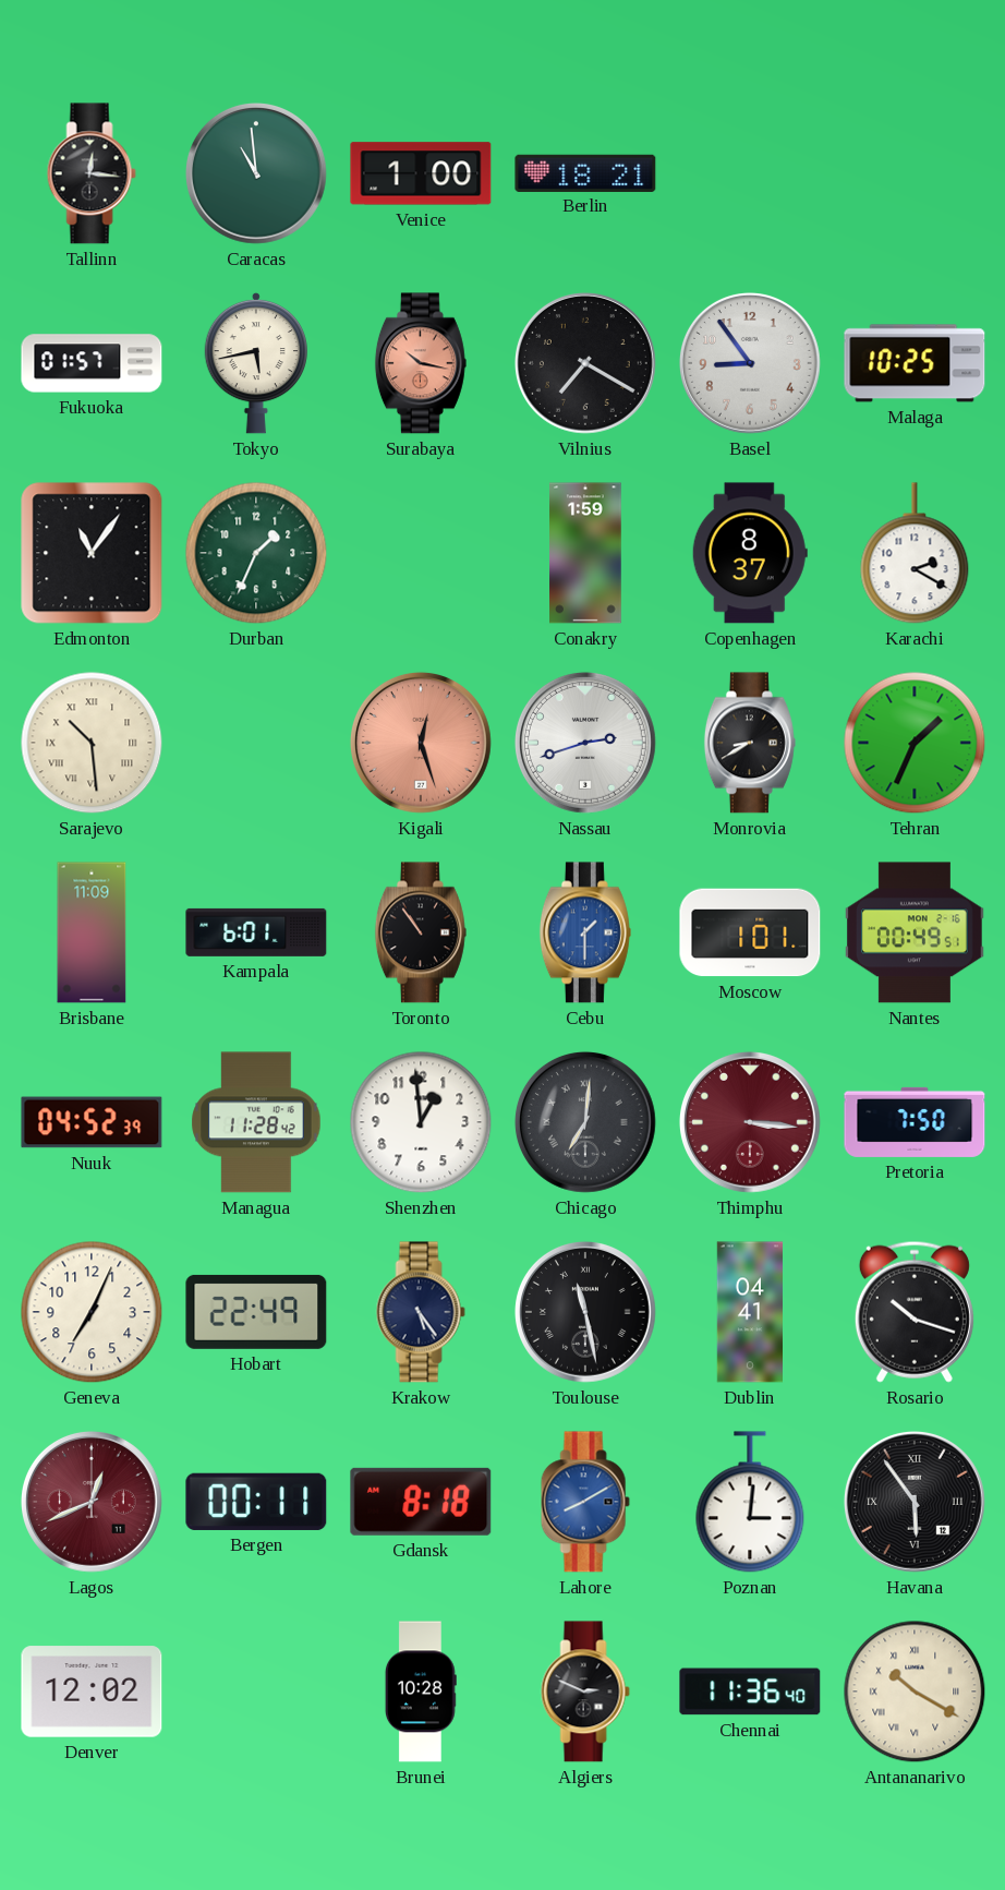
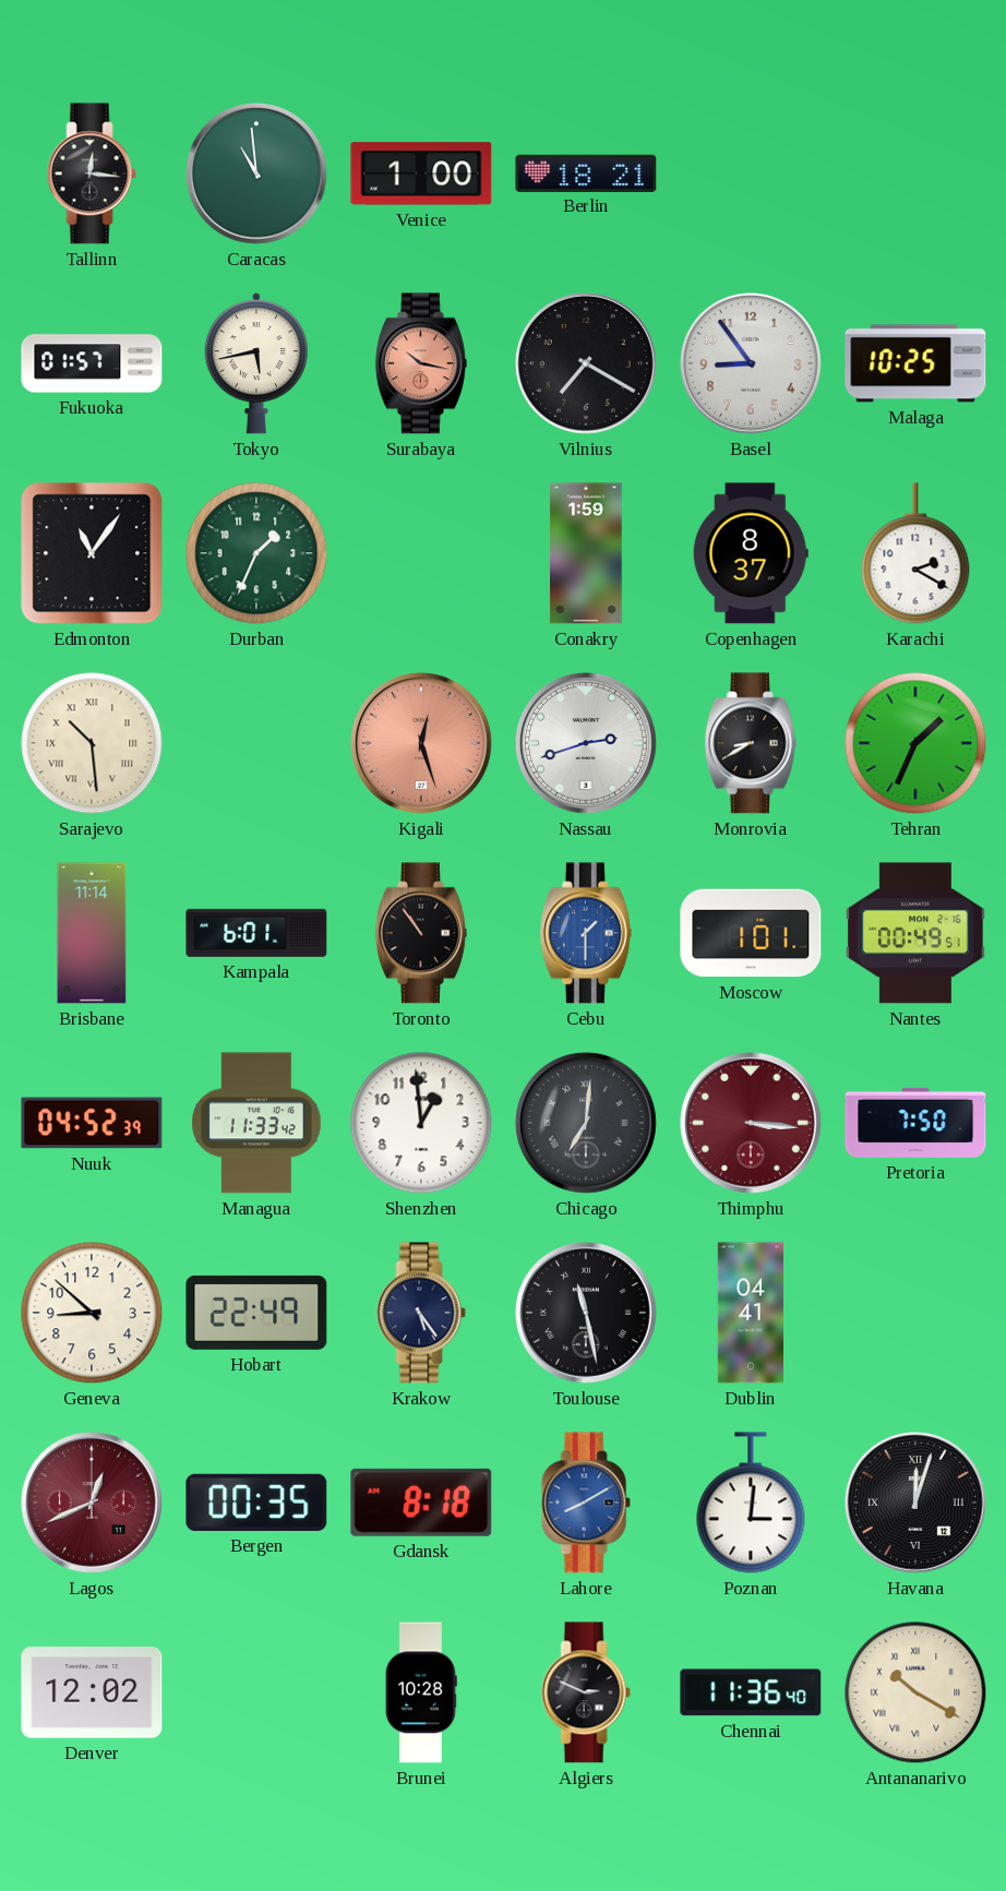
Brisbane: 11:09 -> 11:14 (92, 933)
Managua: 11:28 -> 11:33 (256, 1123)
Geneva: 7:04 -> 8:52 (92, 1313)
Rosario: 10:18 -> none (915, 1312)
Bergen: 00:11 -> 00:35 (256, 1503)
Havana: 5:54 -> 12:03 (915, 1503)
